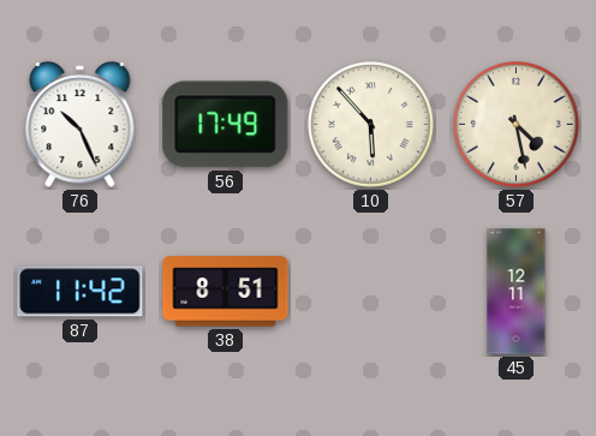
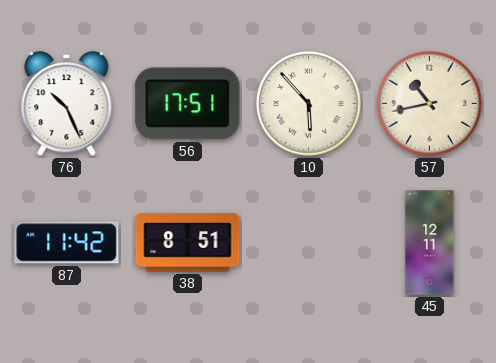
56: 17:49 -> 17:51 (188, 104)
57: 4:28 -> 10:43 (430, 104)
